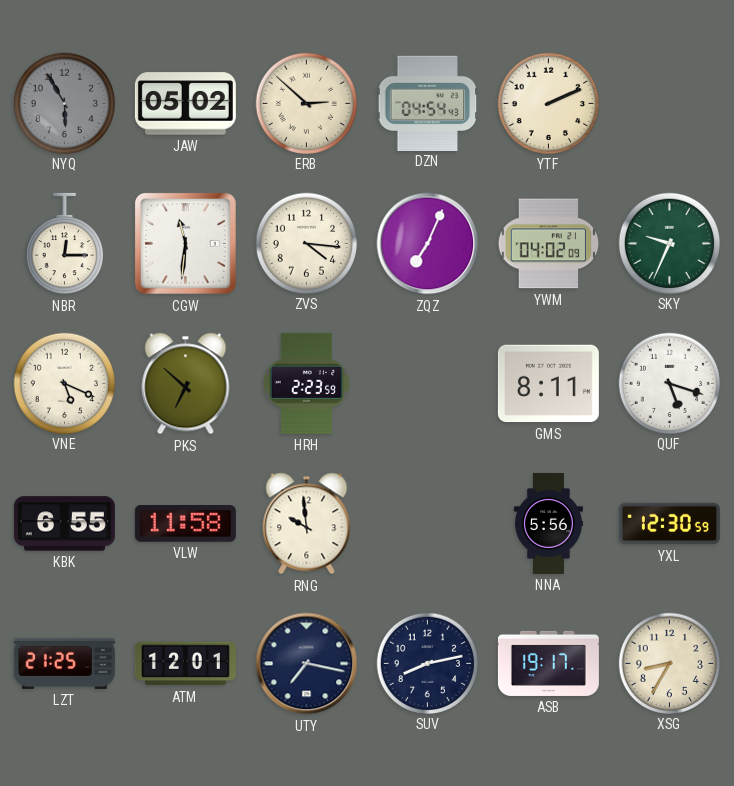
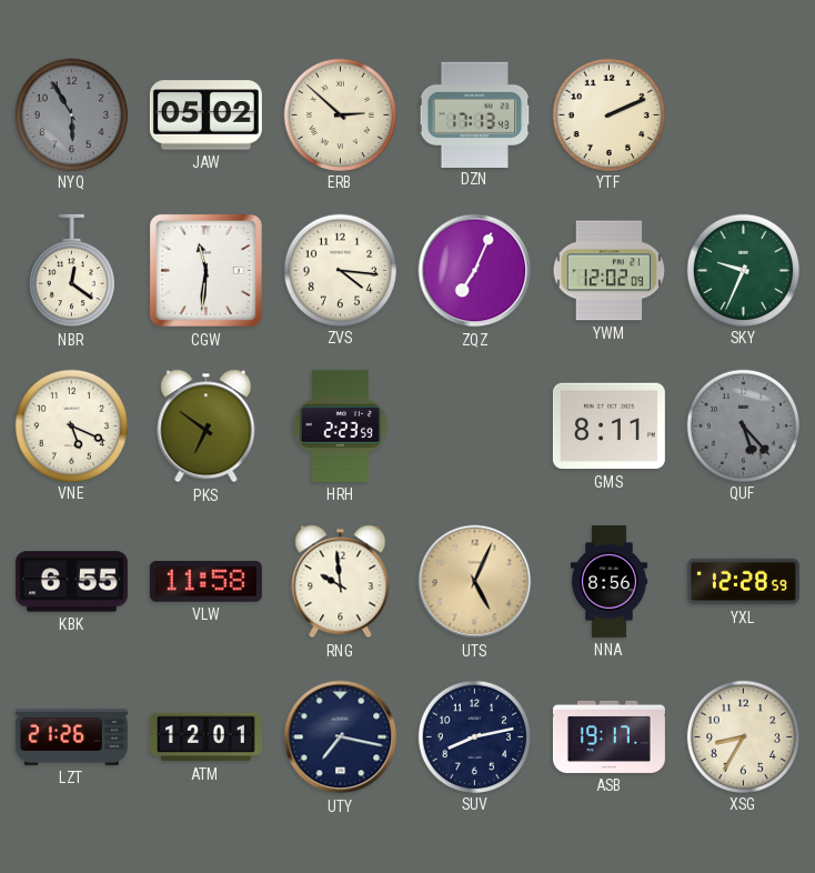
DZN: 04:54 -> 17:13 (475, 114)
NBR: 12:15 -> 12:21 (71, 271)
YWM: 04:02 -> 12:02 (610, 271)
PKS: 6:52 -> 6:51 (207, 427)
QUF: 5:18 -> 5:23 (743, 425)
QUF dial: white -> grey (743, 425)
UTS: none -> 5:04 (475, 582)
NNA: 5:56 -> 8:56 (608, 581)
YXL: 12:30 -> 12:28 (743, 582)
LZT: 21:25 -> 21:26 (71, 736)
